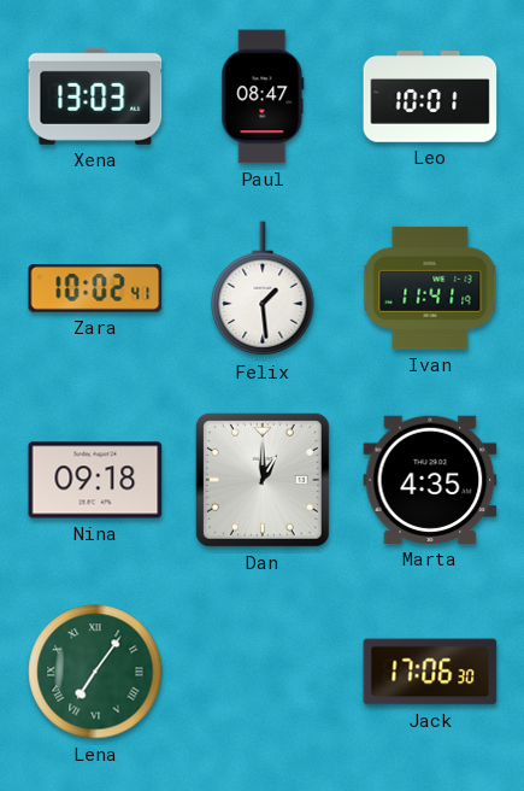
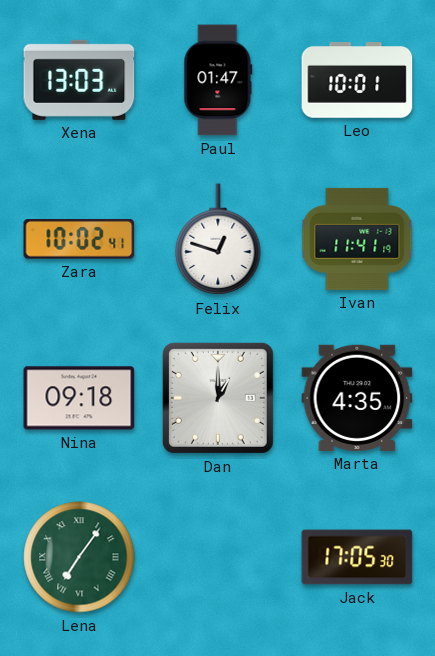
Paul: 08:47 -> 01:47 (218, 80)
Felix: 1:29 -> 12:48 (218, 240)
Jack: 17:06 -> 17:05 (357, 557)
